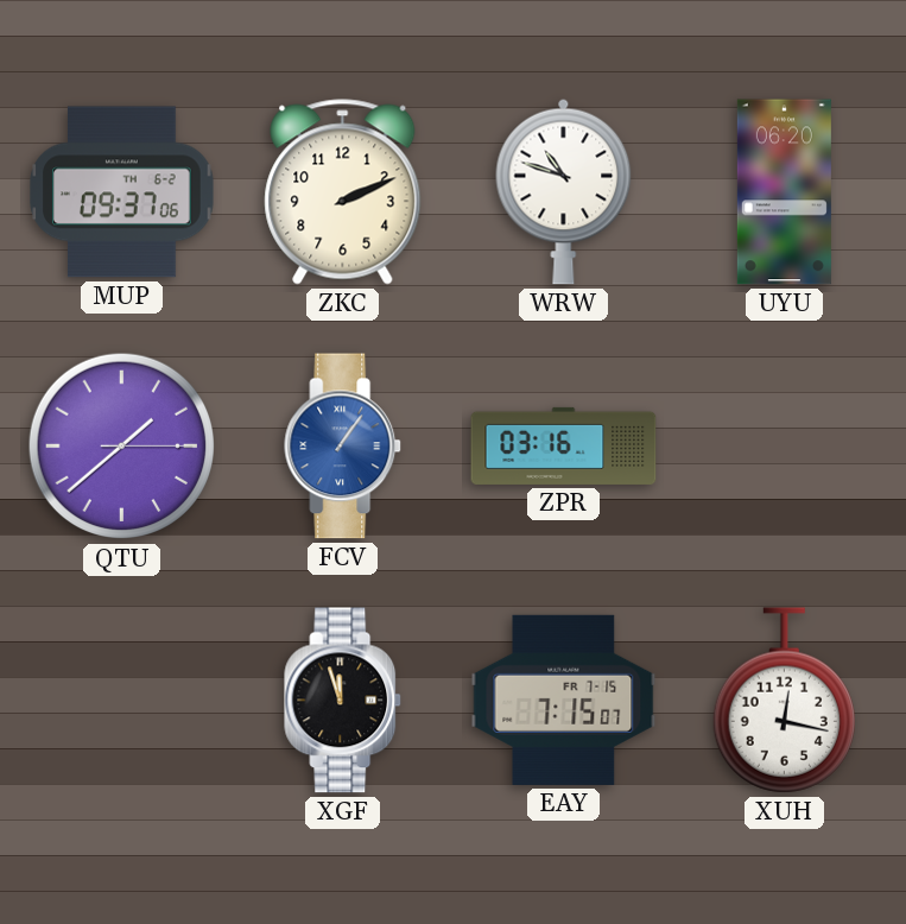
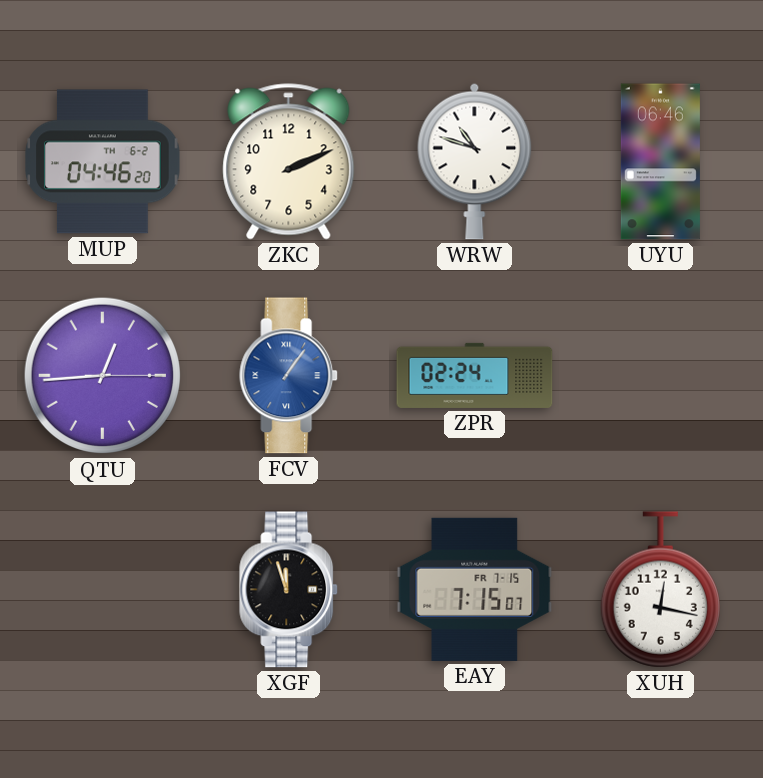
MUP: 09:37 -> 04:46 (103, 162)
UYU: 06:20 -> 06:46 (660, 162)
QTU: 1:38 -> 12:44 (103, 376)
ZPR: 03:16 -> 02:24 (475, 375)
